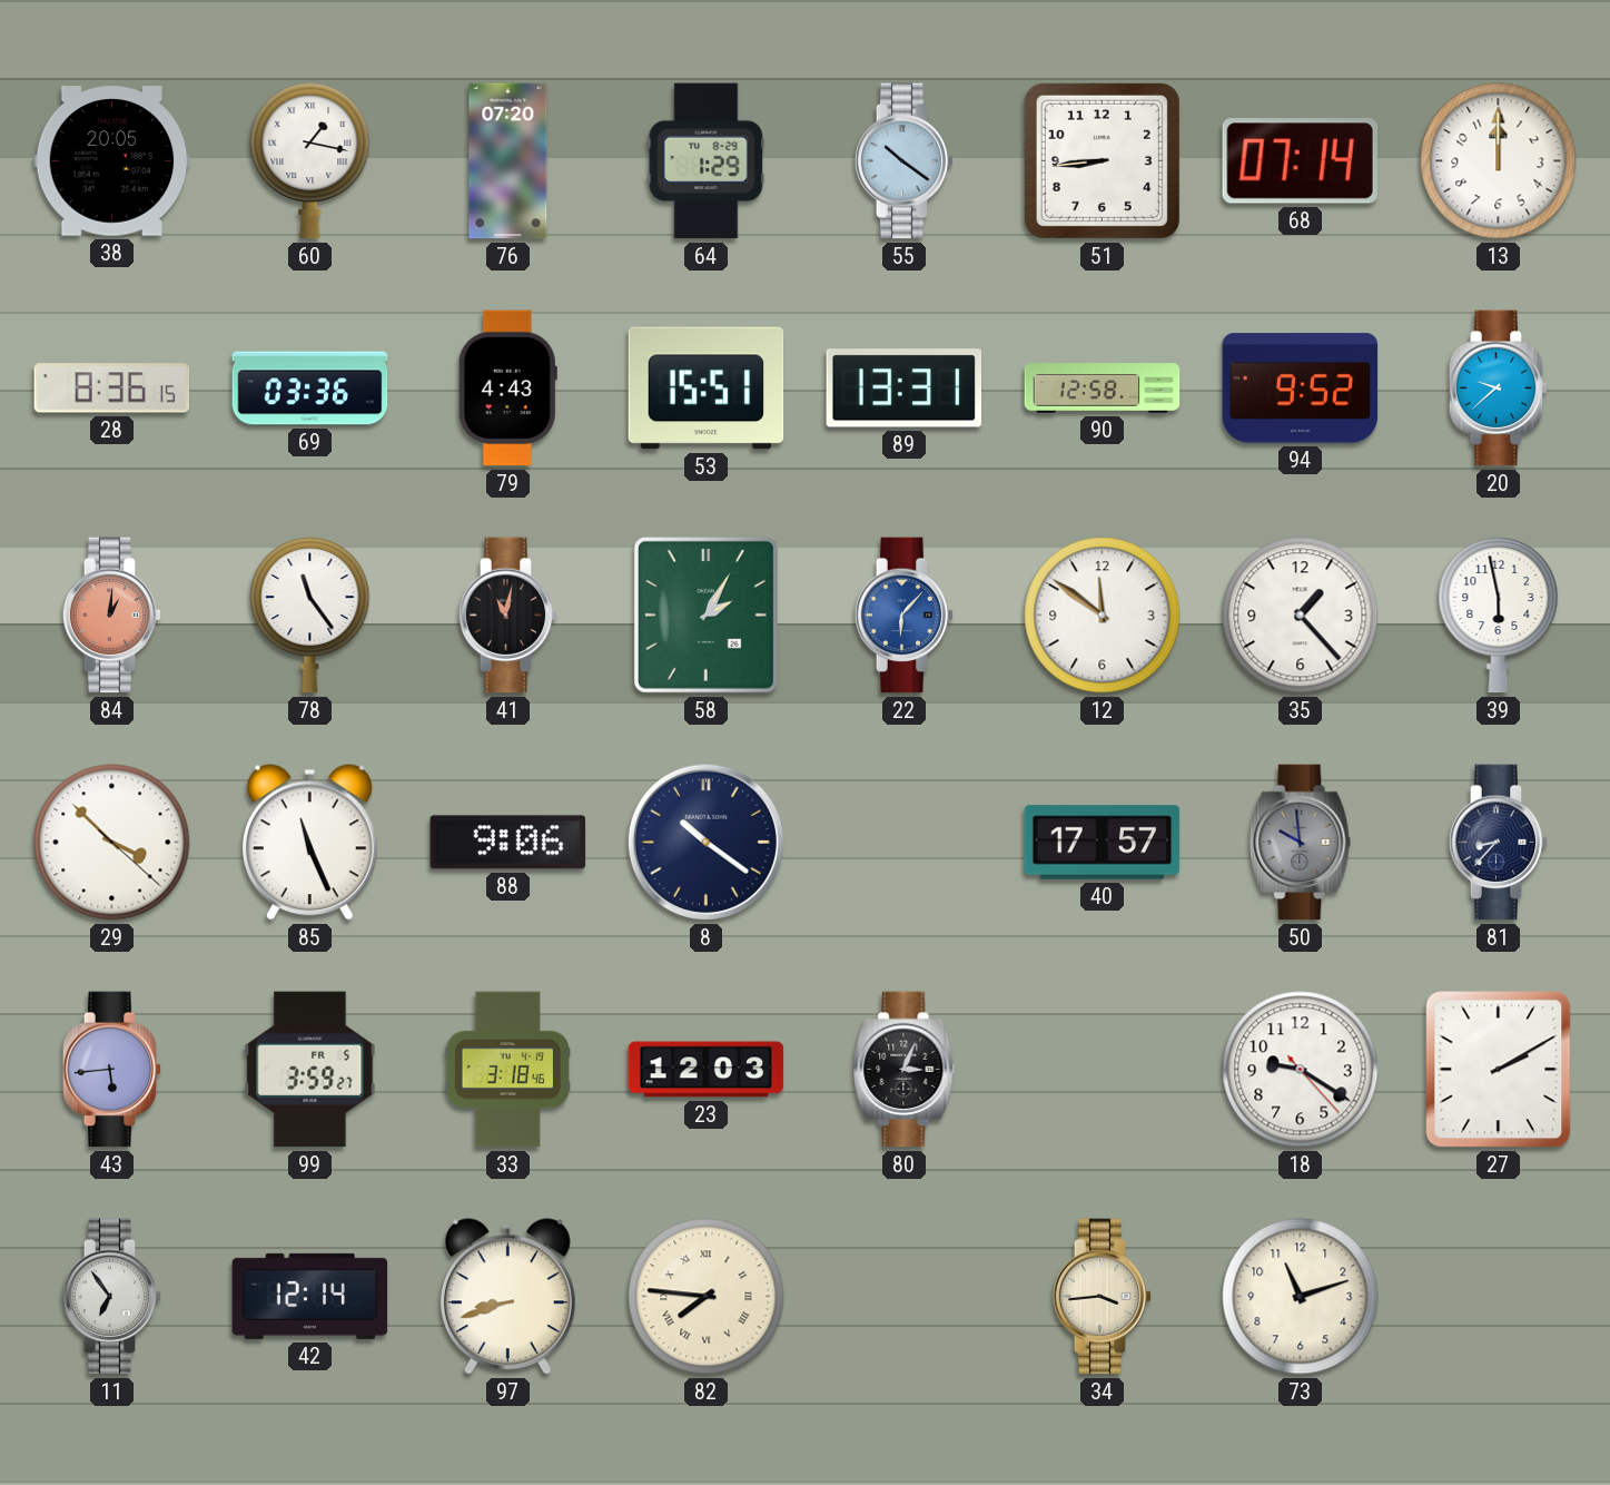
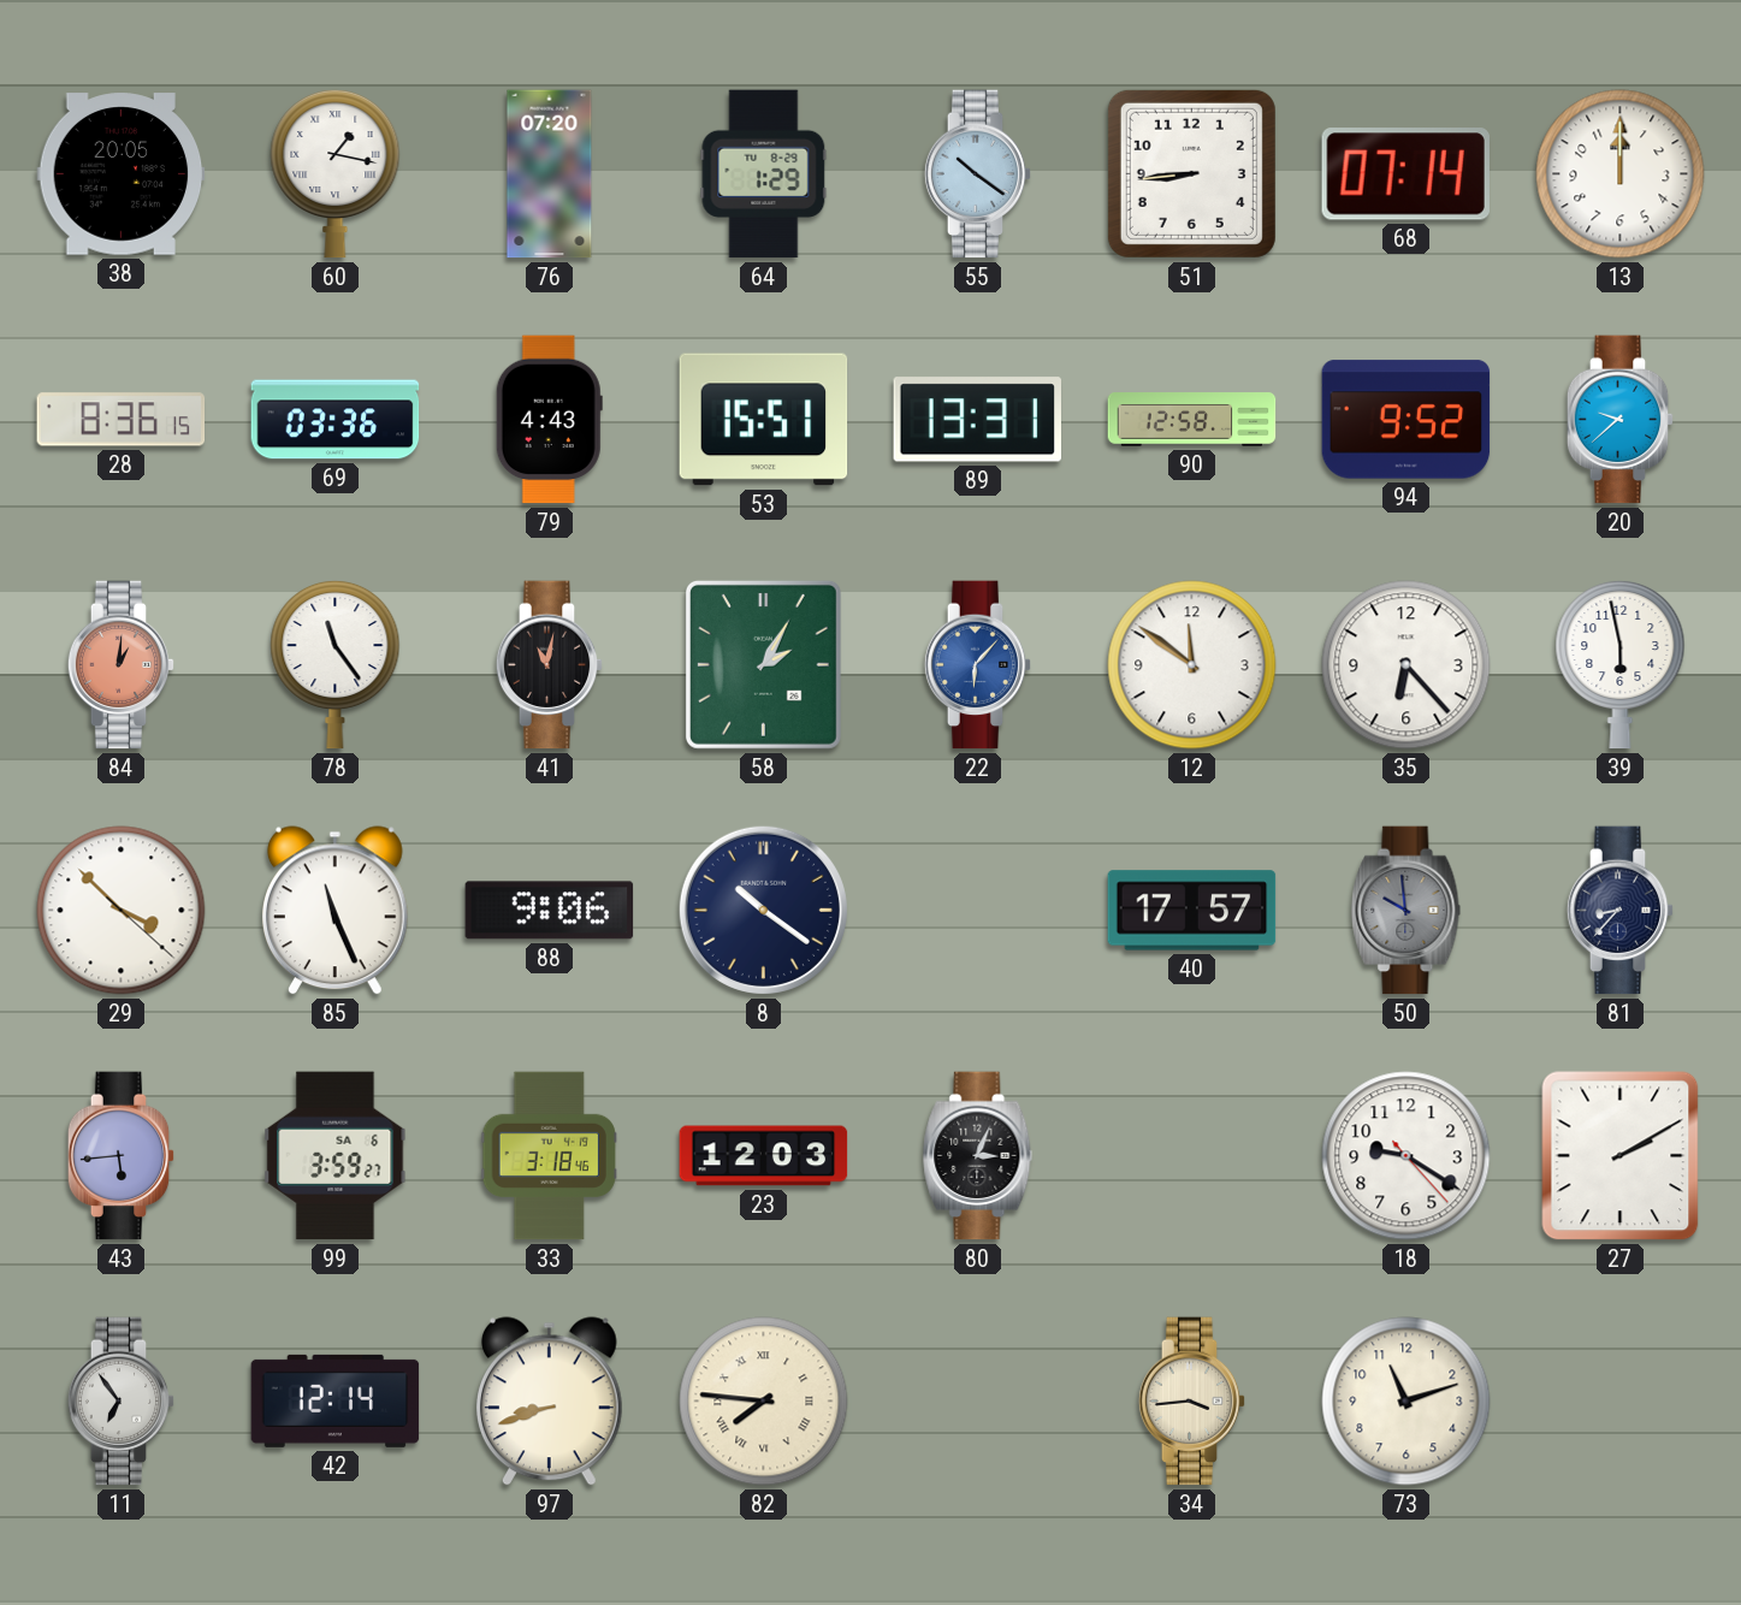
35: 1:23 -> 6:23 (1407, 665)
99 date: FR 5 -> SA 6 (336, 1156)
